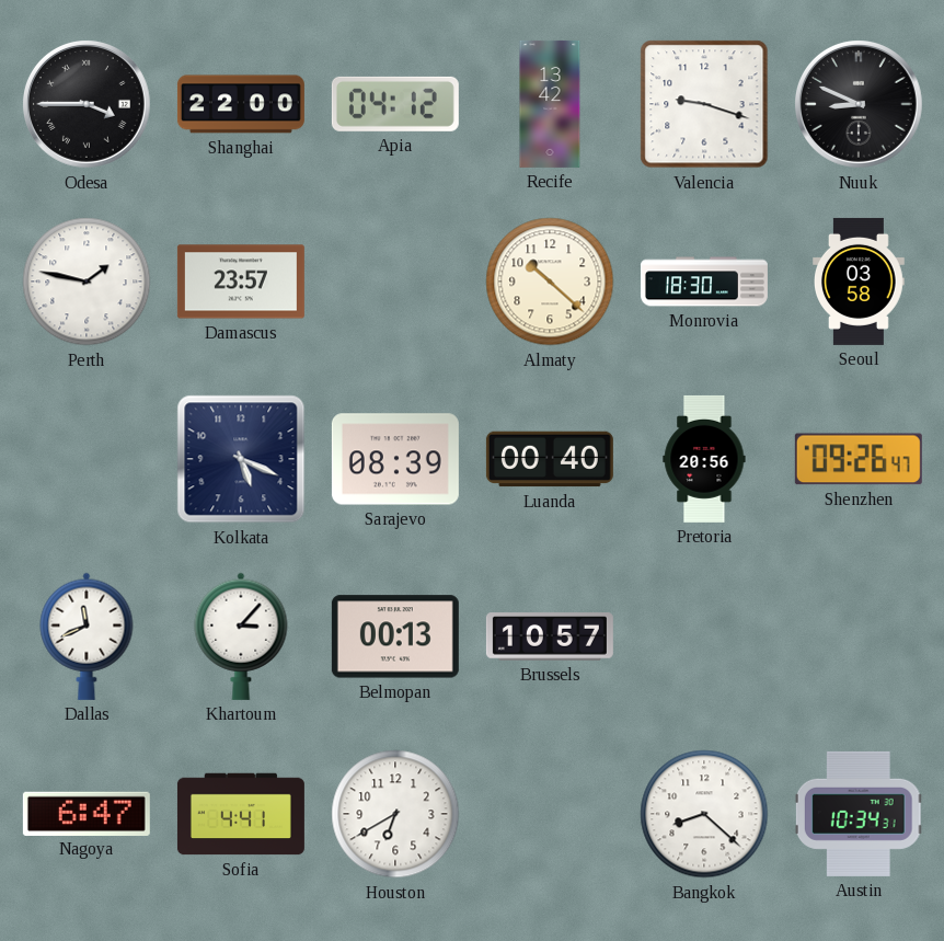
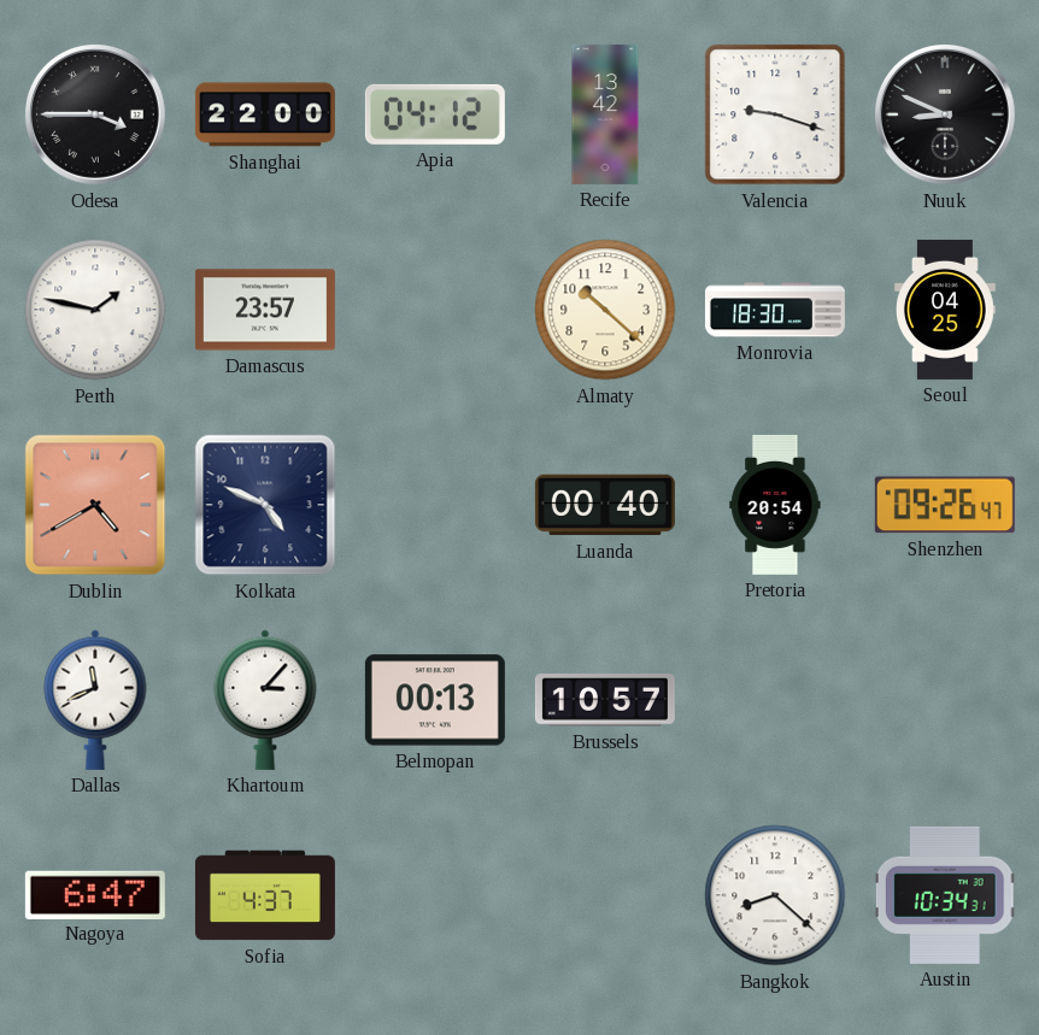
Seoul: 03:58 -> 04:25 (946, 310)
Dublin: none -> 4:40 (95, 505)
Kolkata: 5:19 -> 4:49 (265, 505)
Sarajevo: 08:39 -> none (395, 459)
Pretoria: 20:56 -> 20:54 (775, 505)
Sofia: 4:41 -> 4:37 (265, 895)
Houston: 6:40 -> none (395, 814)
